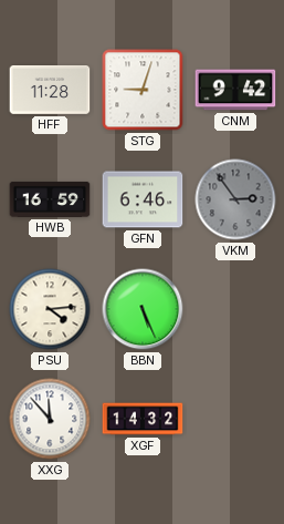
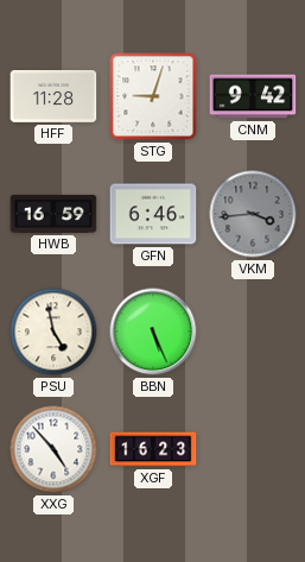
VKM: 2:54 -> 3:44 (253, 214)
PSU: 4:14 -> 4:58 (53, 331)
XXG: 11:53 -> 4:53 (53, 449)
XGF: 14:32 -> 16:23 (153, 449)
